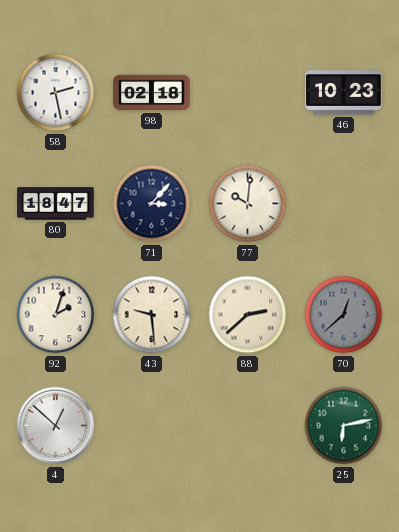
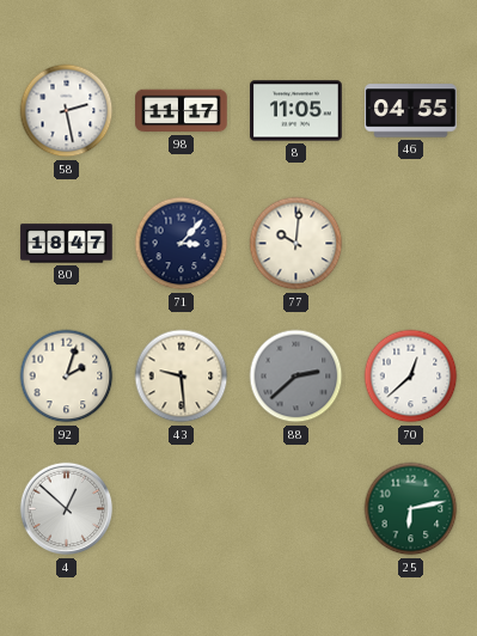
98: 02:18 -> 11:17 (182, 111)
8: none -> 11:05 (296, 111)
46: 10:23 -> 04:55 (411, 111)
88 dial: cream -> grey (296, 377)
70 dial: grey -> white (411, 377)
